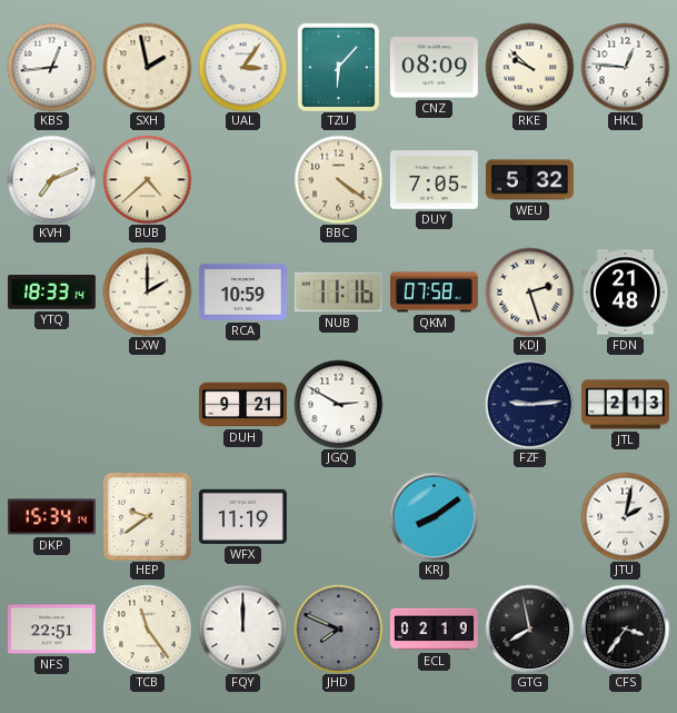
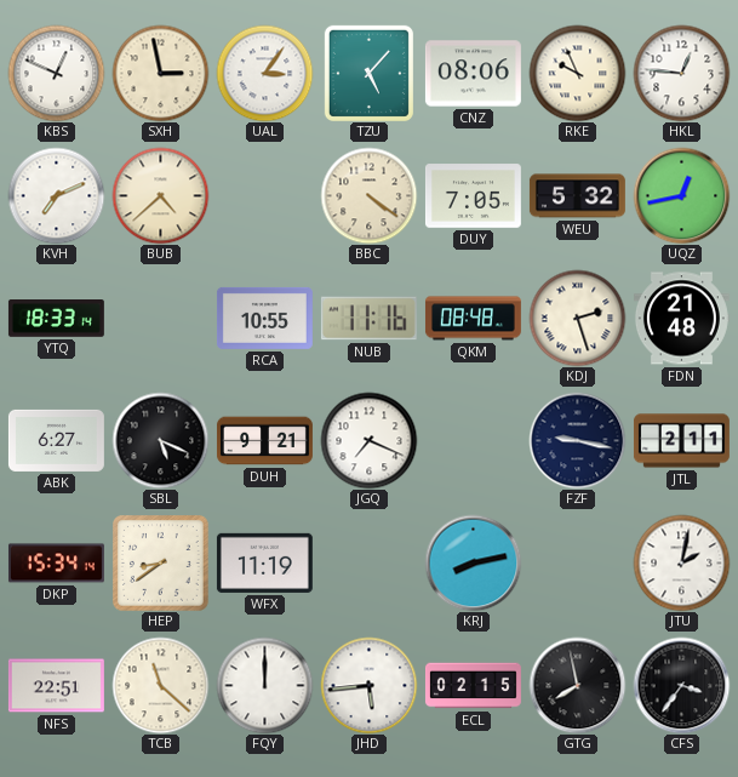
KBS: 12:44 -> 12:49 (56, 73)
SXH: 1:58 -> 2:58 (160, 73)
TZU: 6:07 -> 5:07 (368, 73)
CNZ: 08:09 -> 08:06 (473, 74)
RKE: 9:52 -> 9:56 (577, 73)
UQZ: none -> 12:43 (681, 195)
LXW: 2:00 -> none (147, 291)
RCA: 10:59 -> 10:55 (264, 318)
QKM: 07:58 -> 08:48 (473, 319)
ABK: none -> 6:27 (56, 440)
SBL: none -> 5:19 (160, 440)
JGQ: 2:50 -> 7:19 (368, 440)
FZF: 9:14 -> 9:17 (577, 440)
JTL: 2:13 -> 2:11 (681, 441)
HEP: 9:39 -> 8:39 (160, 562)
KRJ: 8:09 -> 8:13 (473, 562)
TCB: 11:24 -> 11:22 (160, 685)
JHD: 7:49 -> 5:44 (368, 685)
JHD dial: grey -> white (368, 685)
ECL: 02:19 -> 02:15 (473, 686)
